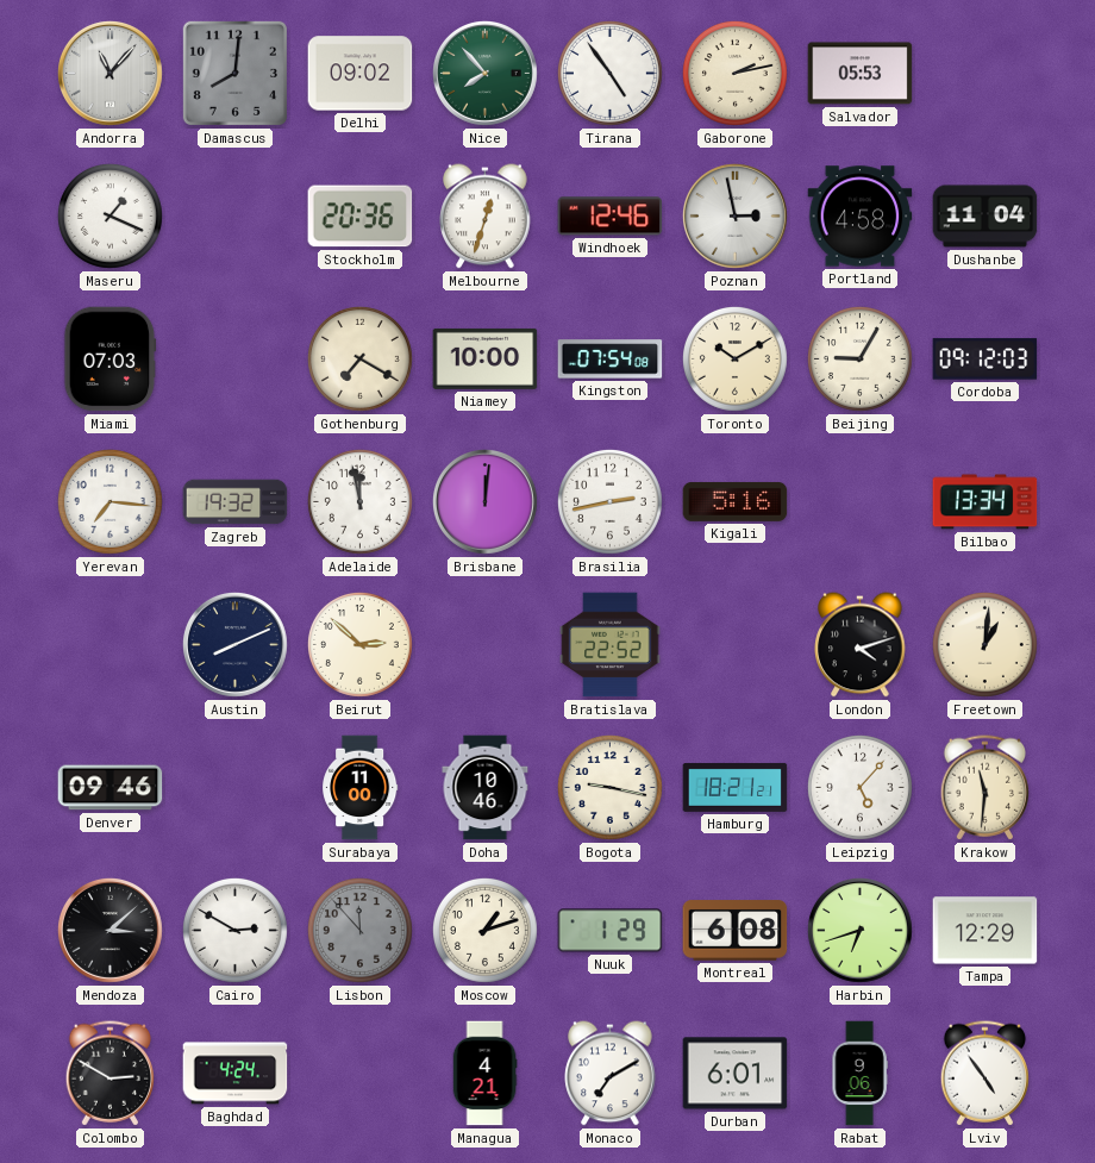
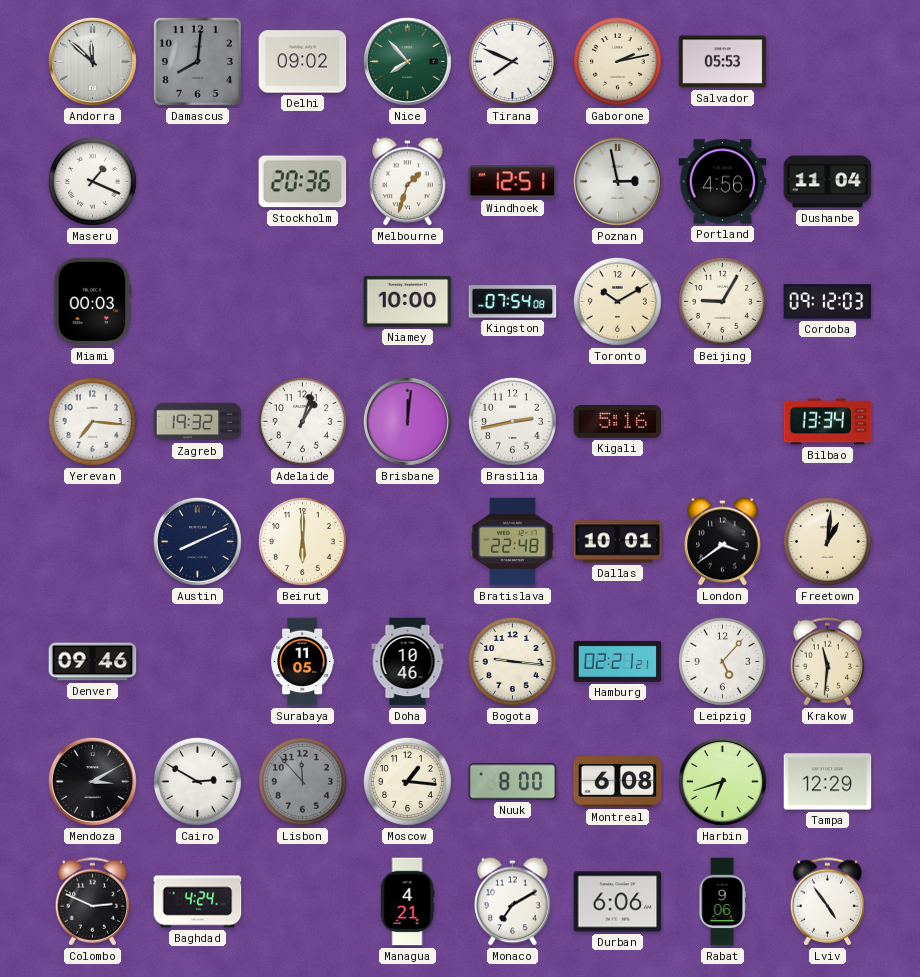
Andorra: 11:07 -> 11:52 (92, 61)
Tirana: 4:54 -> 7:49 (512, 61)
Melbourne: 12:33 -> 1:33 (408, 182)
Windhoek: 12:46 -> 12:51 (513, 182)
Portland: 4:58 -> 4:56 (723, 182)
Miami: 07:03 -> 00:03 (93, 302)
Gothenburg: 7:20 -> none (359, 358)
Adelaide: 11:58 -> 1:03 (302, 421)
Beirut: 2:52 -> 6:00 (302, 541)
Bratislava: 22:52 -> 22:48 (513, 542)
Dallas: none -> 10:01 (618, 542)
London: 4:12 -> 3:39 (723, 542)
Surabaya: 11:00 -> 11:05 (303, 662)
Bogota: 9:17 -> 9:16 (512, 661)
Hamburg: 18:21 -> 02:21 (618, 661)
Mendoza: 3:08 -> 3:10 (92, 781)
Moscow: 1:12 -> 1:16 (407, 781)
Nuuk: 1:29 -> 8:00 (513, 782)
Colombo: 2:50 -> 2:49 (93, 902)
Durban: 6:01 -> 6:06 (618, 902)
